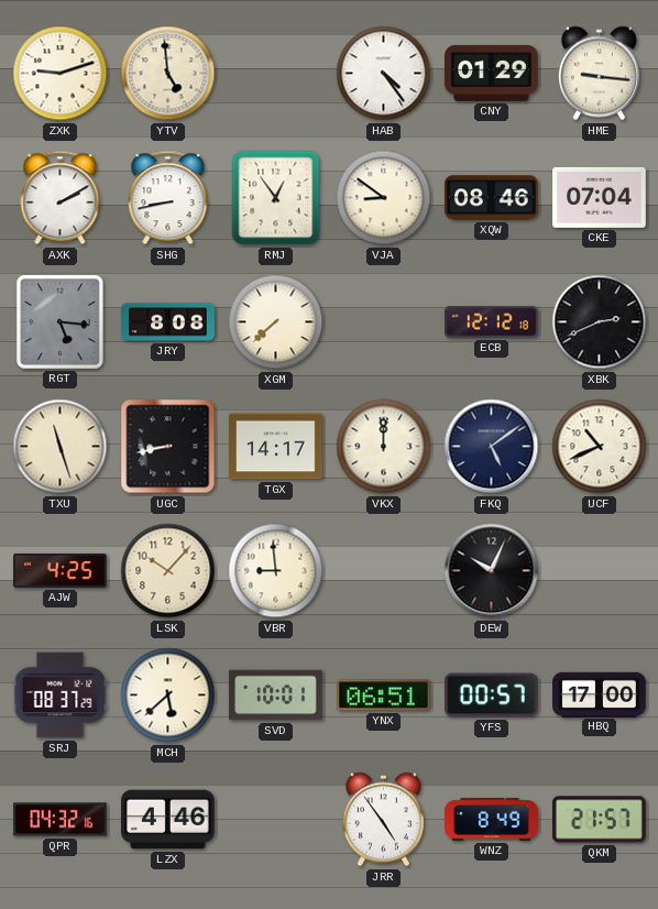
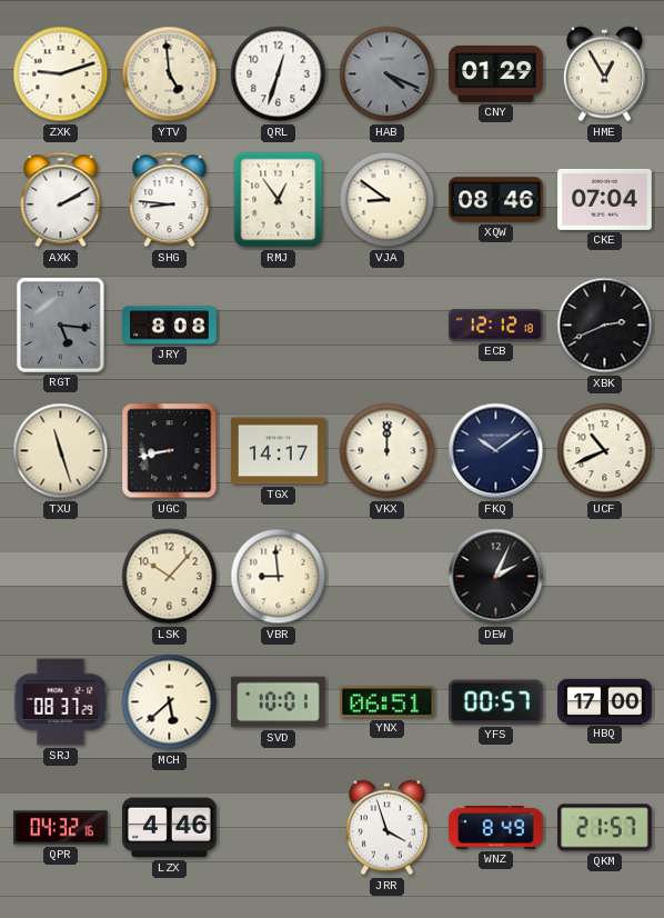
QRL: none -> 12:33 (279, 74)
HAB: 4:24 -> 4:19 (388, 74)
HAB dial: white -> grey (388, 74)
HME: 9:16 -> 12:55 (604, 74)
SHG: 8:43 -> 8:46 (170, 200)
XGM: 7:38 -> none (276, 322)
FKQ: 5:09 -> 10:09 (496, 451)
AJW: 4:25 -> none (61, 570)
DEW: 10:04 -> 2:04 (496, 577)
JRR: 4:54 -> 3:57 (386, 828)
